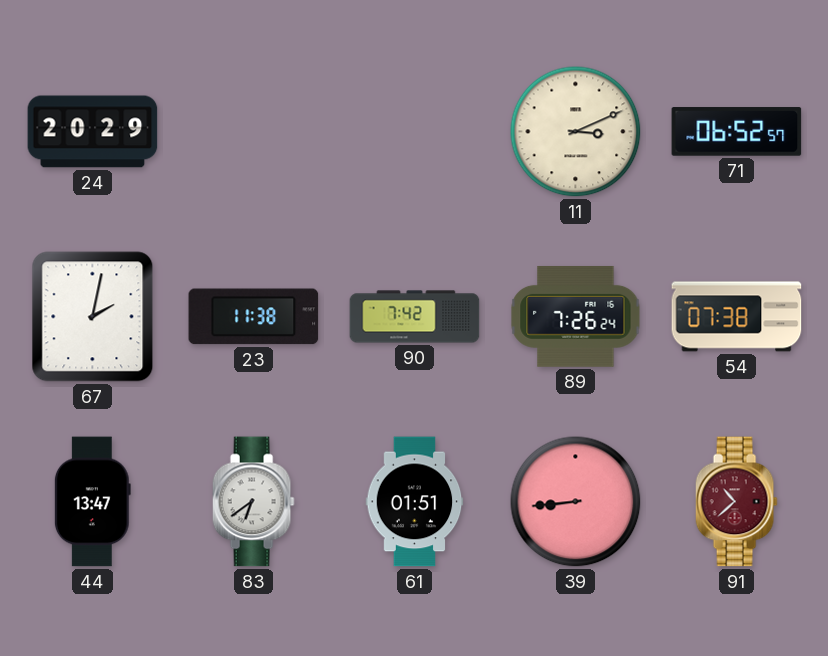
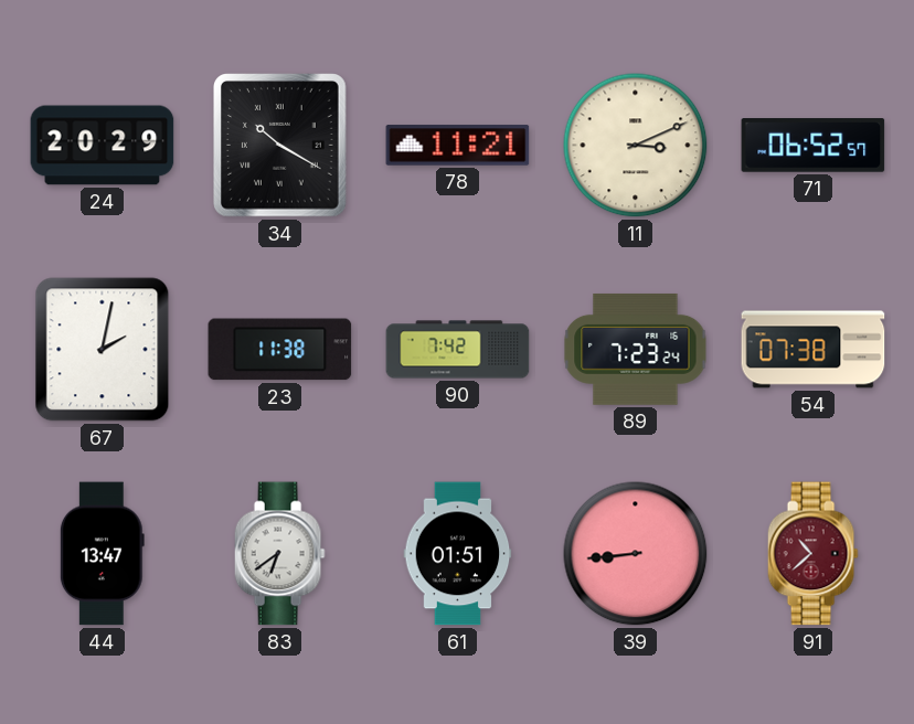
34: none -> 10:20 (280, 146)
78: none -> 11:21 (458, 146)
89: 7:26 -> 7:23 (636, 349)
